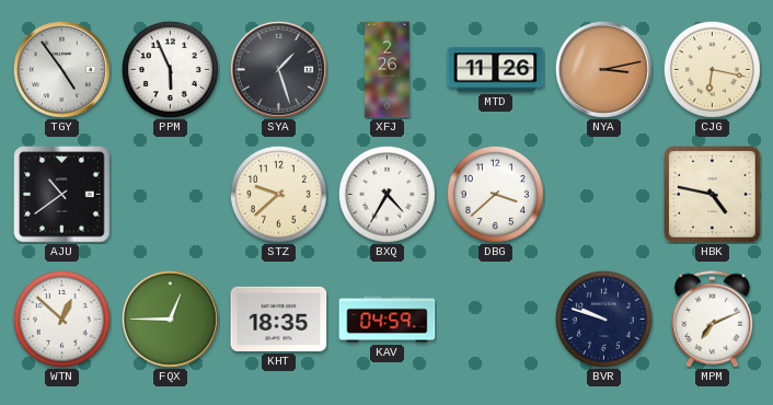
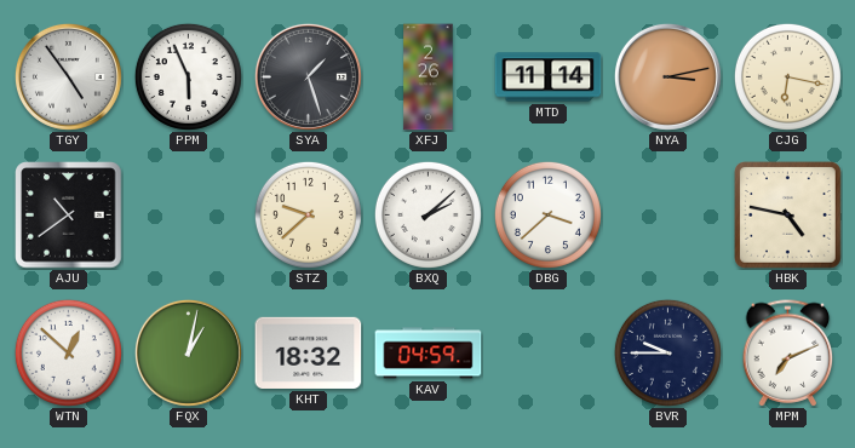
MTD: 11:26 -> 11:14 (549, 77)
BXQ: 4:35 -> 2:08 (427, 214)
FQX: 12:45 -> 1:02 (188, 352)
KHT: 18:35 -> 18:32 (309, 352)
BVR: 9:48 -> 9:45 (667, 352)
